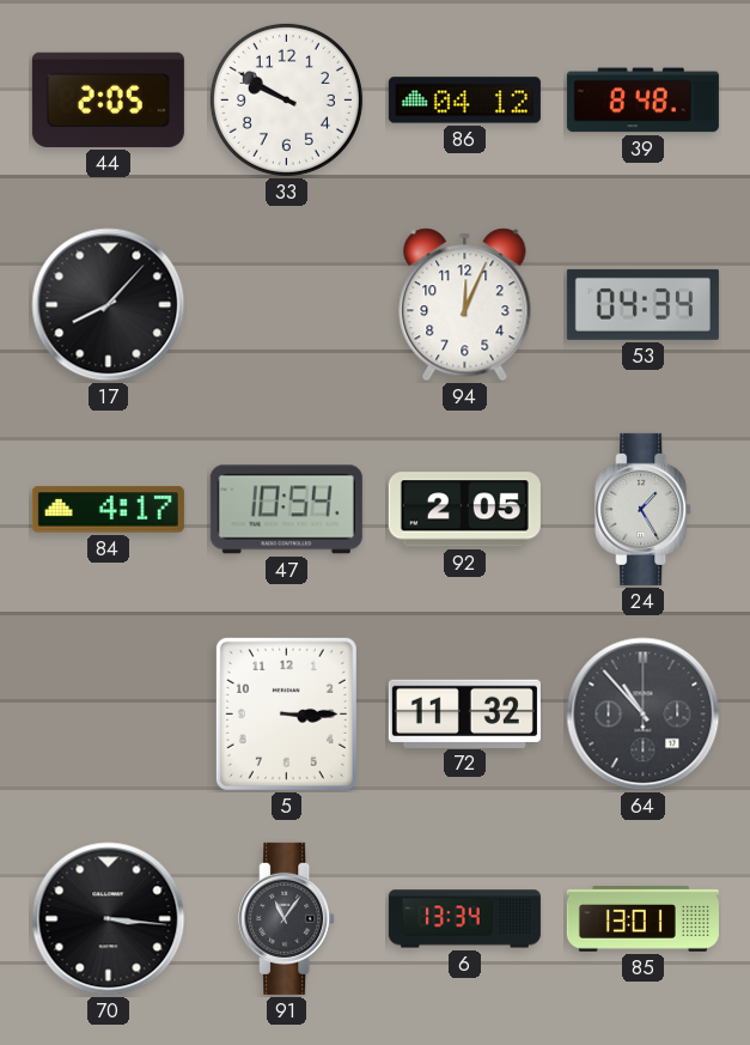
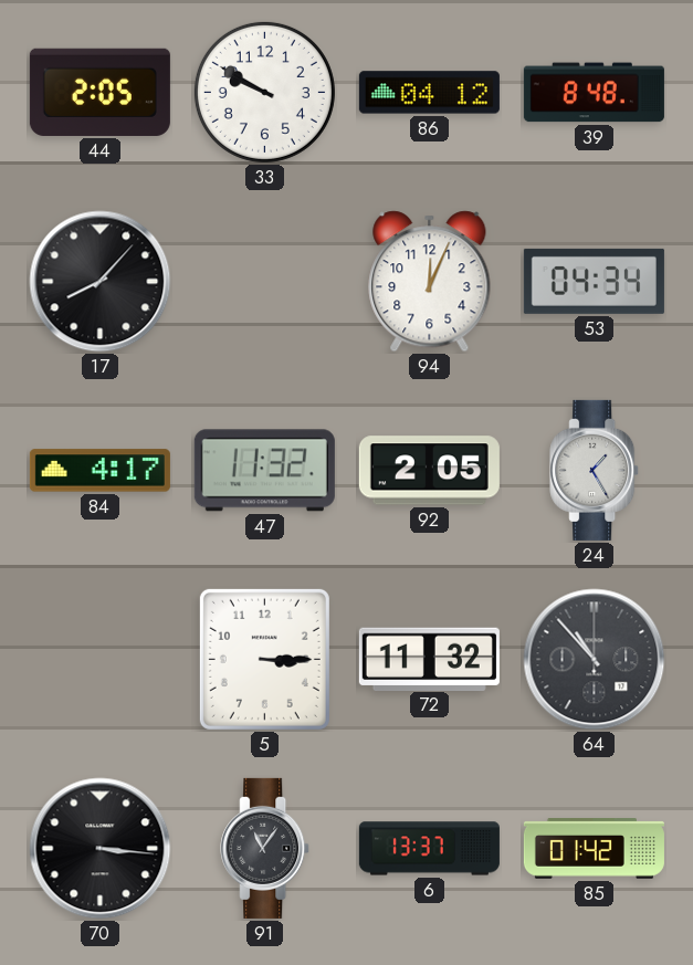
47: 10:54 -> 11:32 (264, 471)
6: 13:34 -> 13:37 (429, 849)
85: 13:01 -> 01:42 (594, 849)
